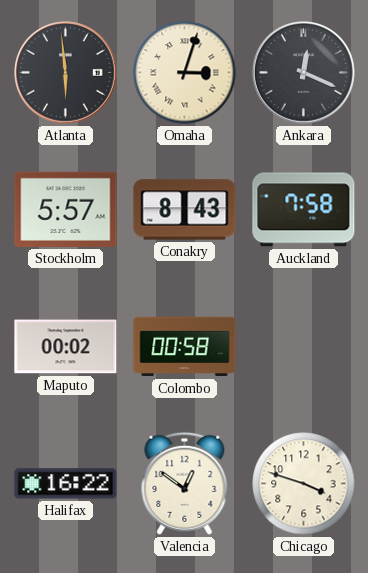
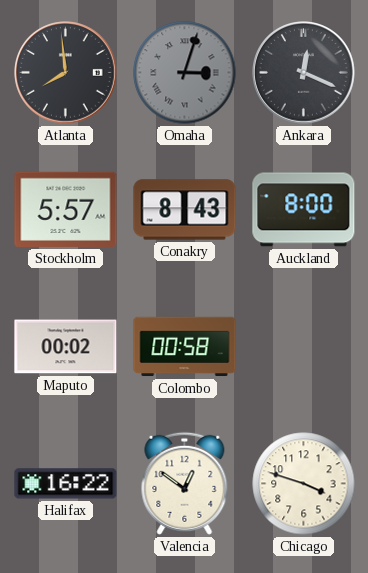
Atlanta: 5:59 -> 7:59 (66, 73)
Omaha dial: cream -> grey (185, 73)
Auckland: 7:58 -> 8:00 (304, 210)
